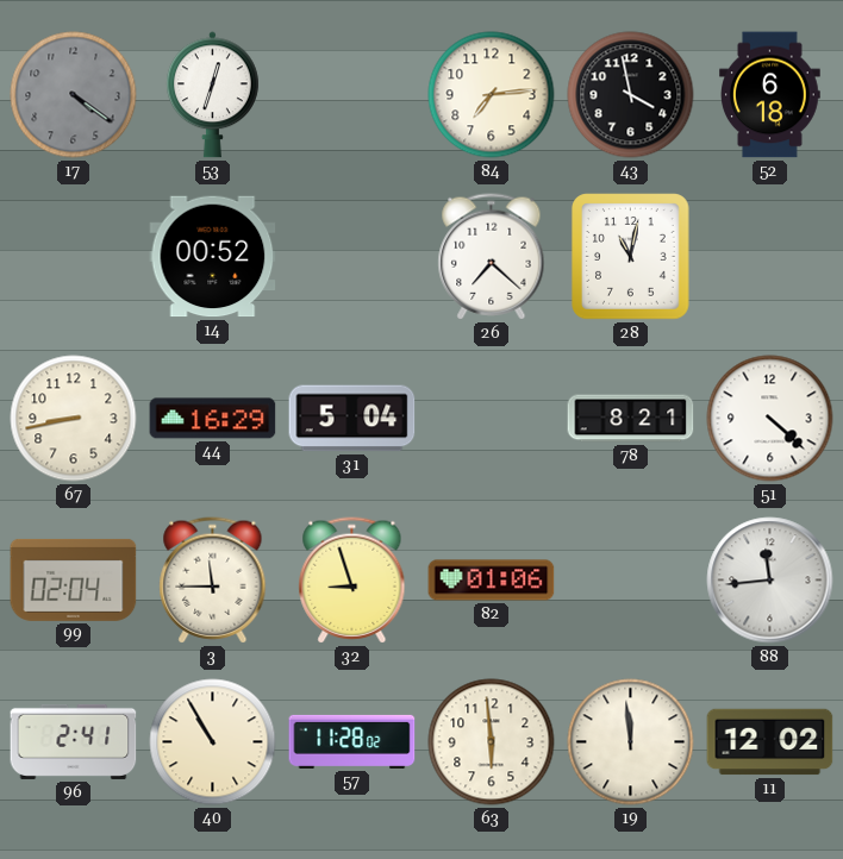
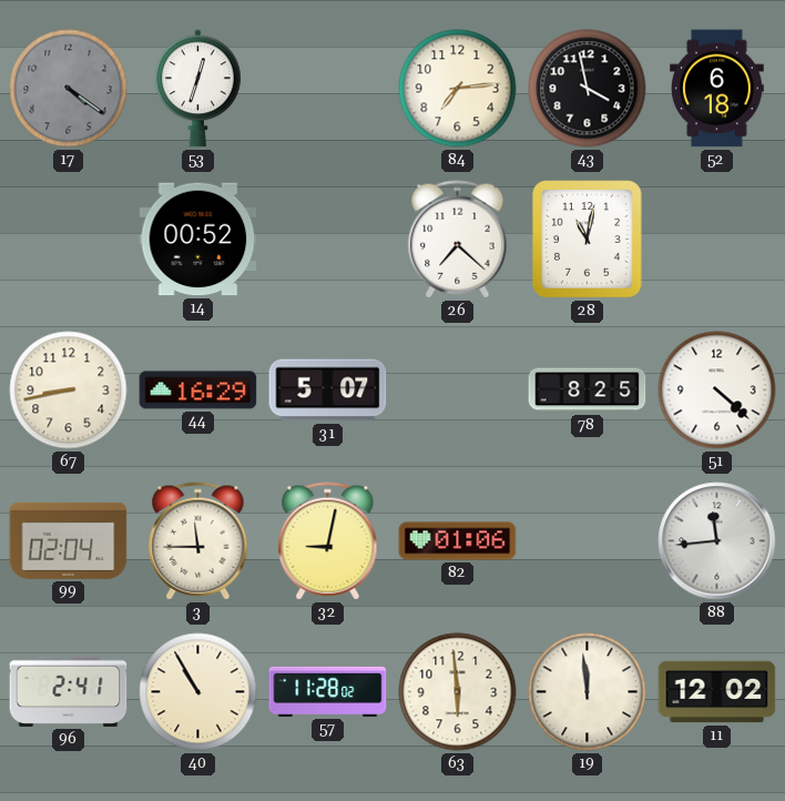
31: 5:04 -> 5:07 (328, 391)
78: 8:21 -> 8:25 (588, 391)
32: 8:57 -> 9:02 (328, 541)
